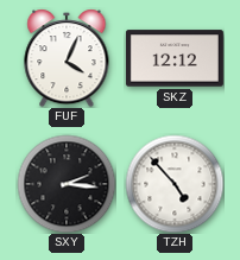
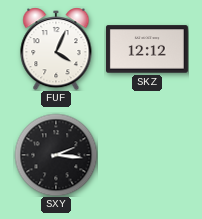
TZH: 4:53 -> none (175, 184)
